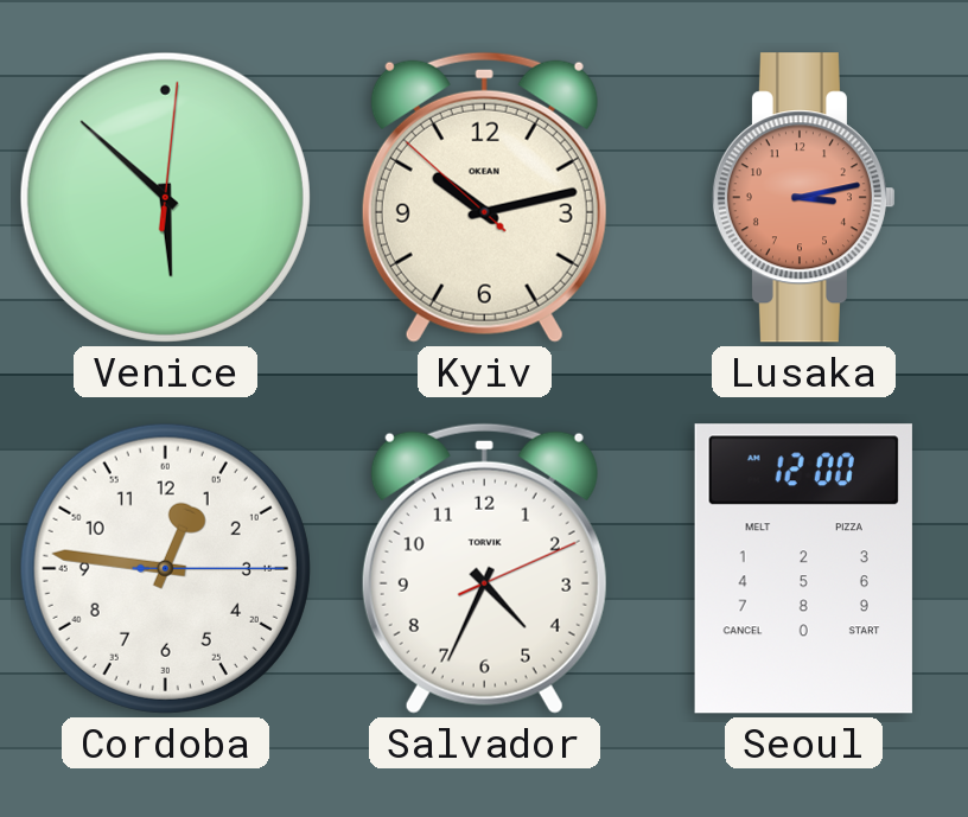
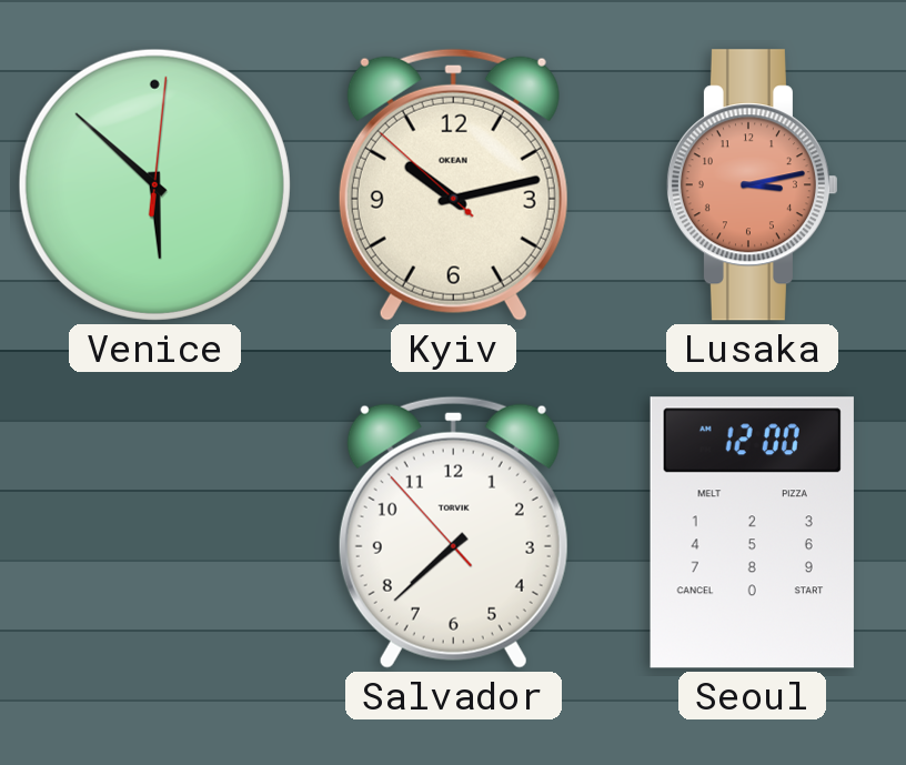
Cordoba: 12:46 -> none (165, 568)
Salvador: 4:34 -> 7:37 (453, 532)
